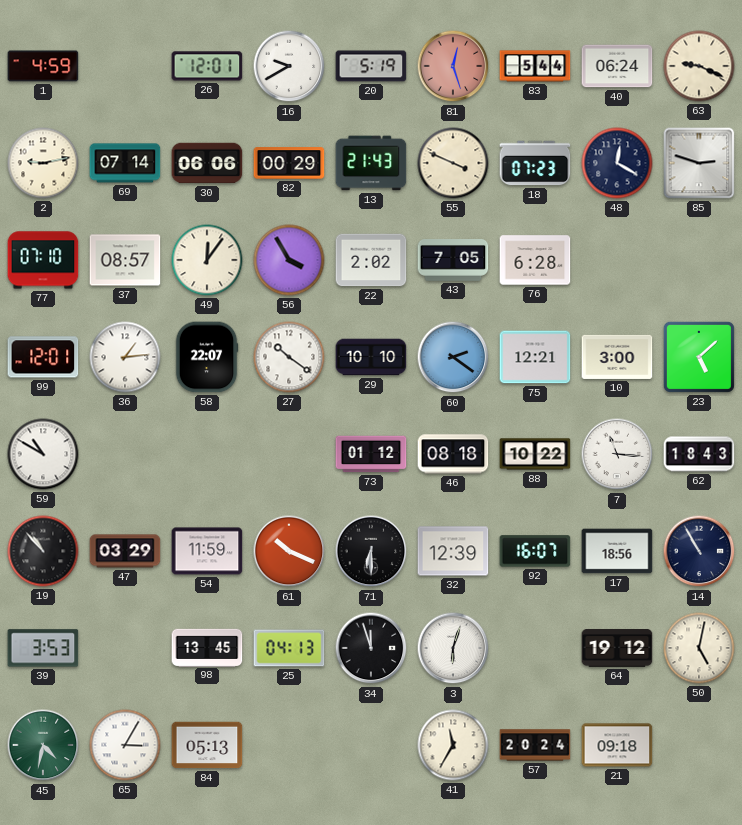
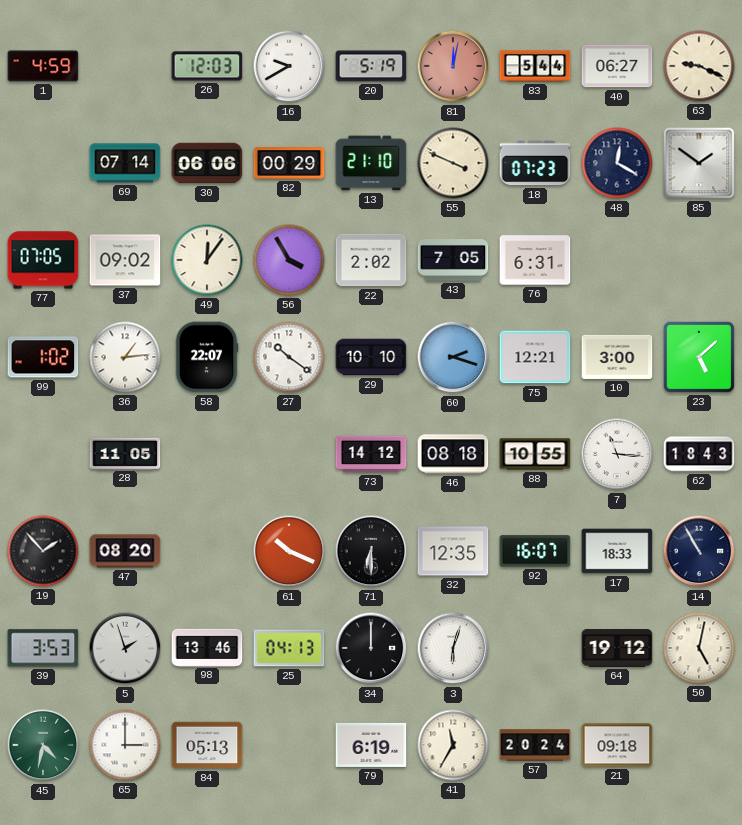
26: 12:01 -> 12:03 (207, 66)
81: 12:27 -> 12:02 (453, 66)
40: 06:24 -> 06:27 (617, 66)
2: 9:13 -> none (43, 163)
13: 21:43 -> 21:10 (371, 163)
85: 2:48 -> 1:51 (699, 163)
77: 07:10 -> 07:05 (43, 260)
37: 08:57 -> 09:02 (125, 260)
76: 6:28 -> 6:31 (535, 260)
99: 12:01 -> 1:02 (43, 357)
60: 2:21 -> 2:18 (453, 357)
59: 10:50 -> none (43, 454)
28: none -> 11:05 (125, 453)
73: 01:12 -> 14:12 (371, 454)
88: 10:22 -> 10:55 (535, 454)
19: 10:53 -> 1:53 (43, 551)
47: 03:29 -> 08:20 (125, 551)
54: 11:59 -> none (207, 551)
32: 12:39 -> 12:35 (453, 551)
17: 18:56 -> 18:33 (617, 551)
5: none -> 1:57 (125, 648)
98: 13:45 -> 13:46 (207, 647)
34: 11:57 -> 12:00 (371, 648)
65: 3:05 -> 3:00 (125, 745)
79: none -> 6:19 (371, 745)
